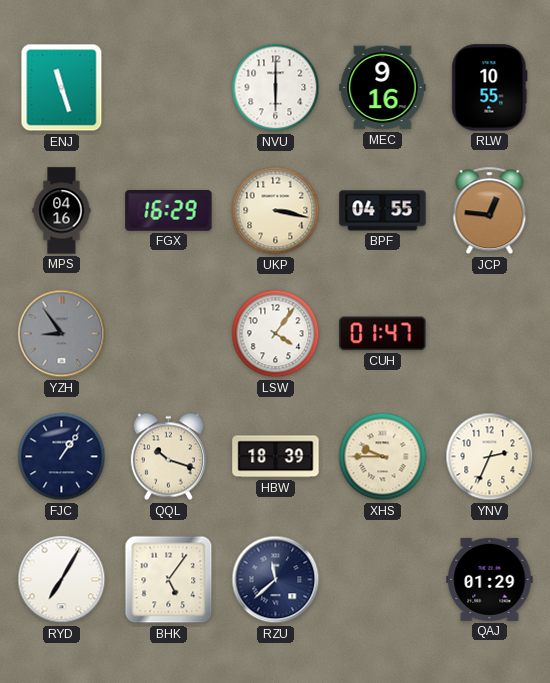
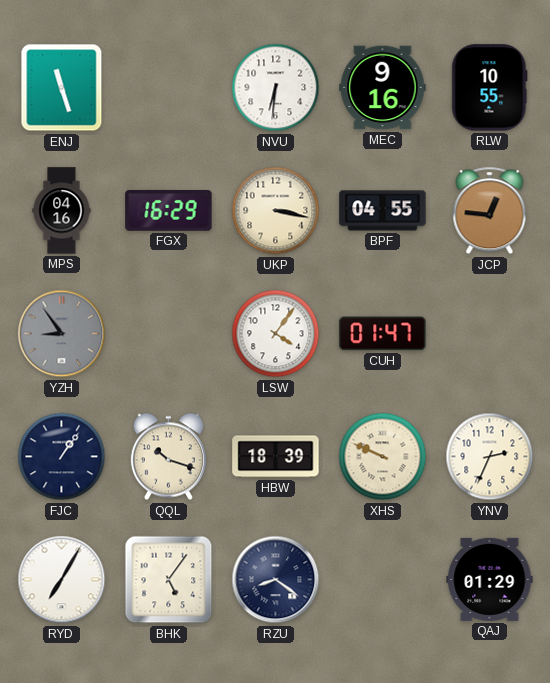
NVU: 6:00 -> 6:31 (276, 88)
XHS: 9:45 -> 9:49 (383, 457)
RZU: 11:38 -> 8:21 (276, 580)
